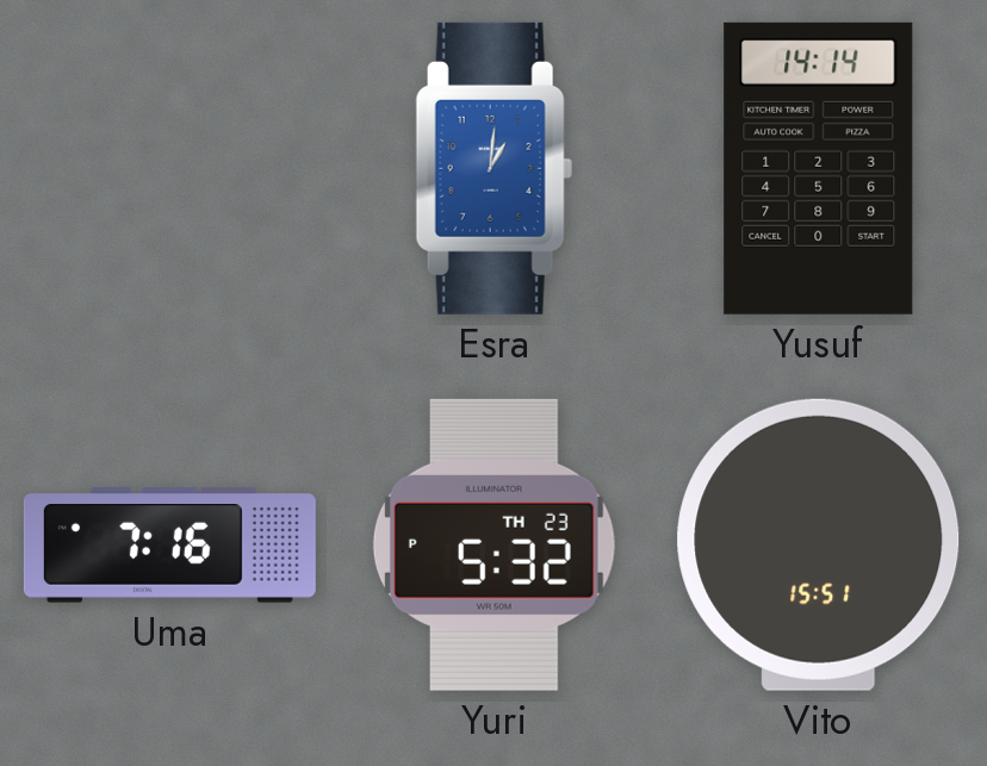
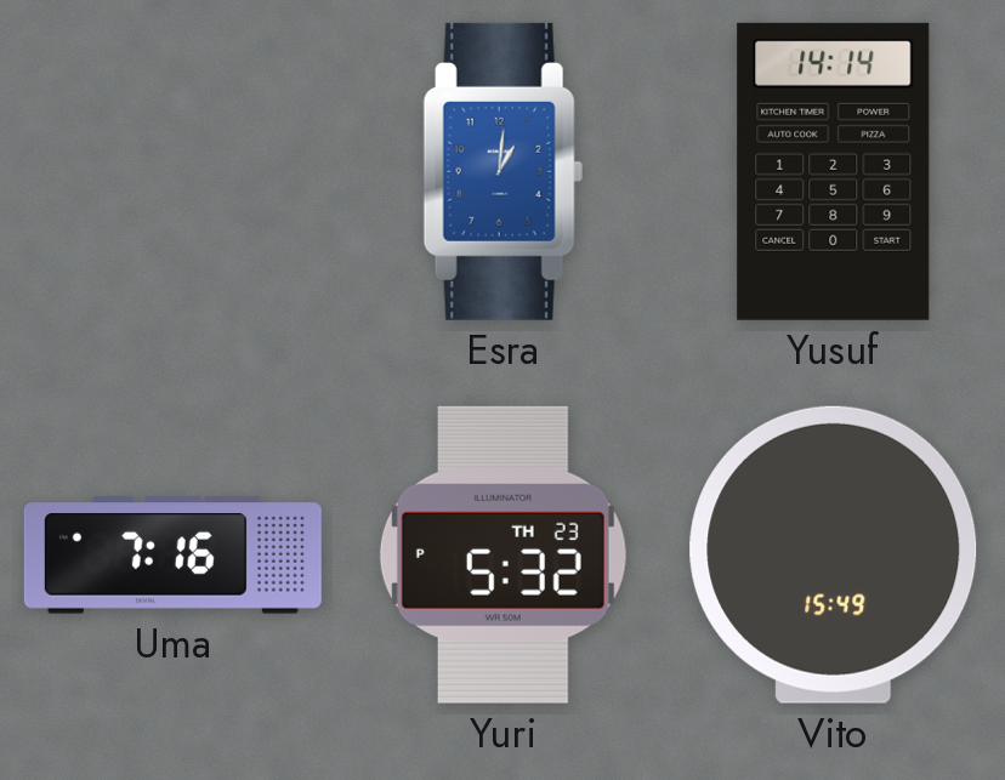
Vito: 15:51 -> 15:49 (834, 554)
